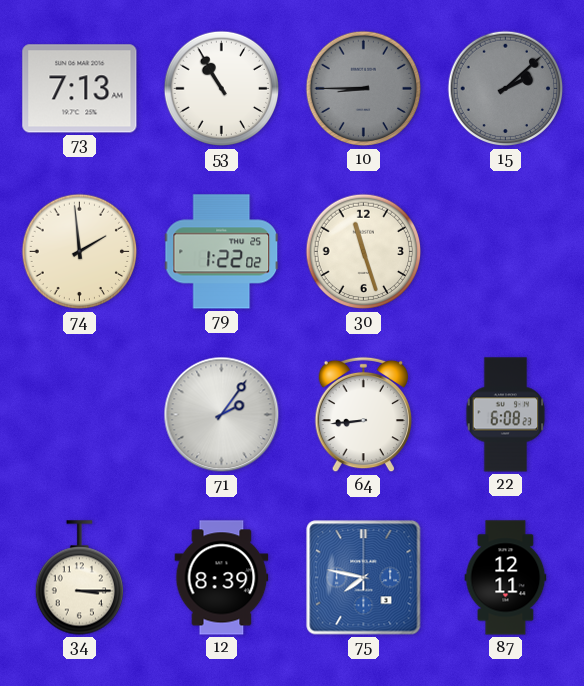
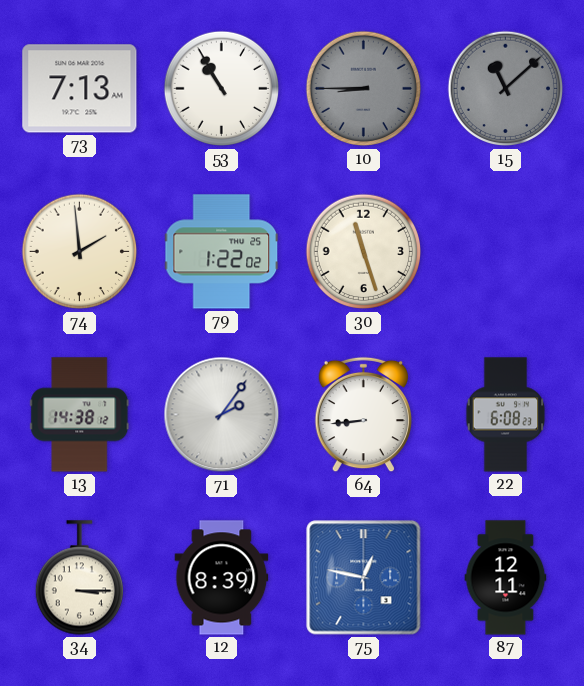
15: 2:08 -> 11:08 (506, 89)
13: none -> 14:38 (80, 415)
75: 7:47 -> 12:47 (364, 578)
